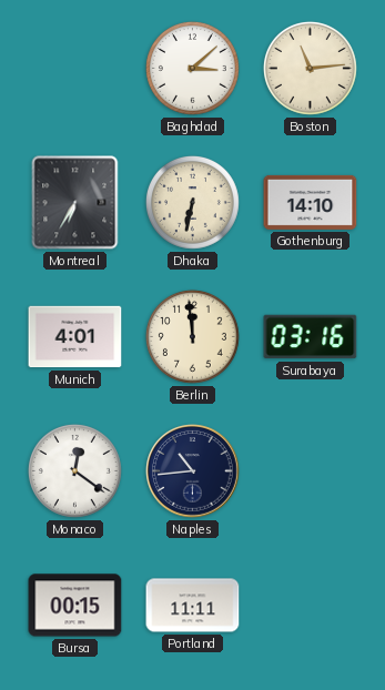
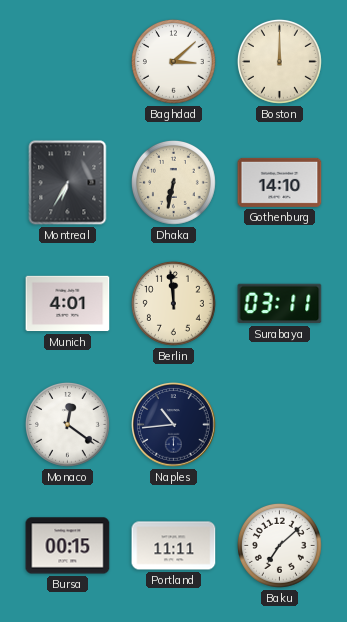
Boston: 11:14 -> 12:00 (279, 61)
Surabaya: 03:16 -> 03:11 (280, 304)
Baku: none -> 7:08 (279, 545)
